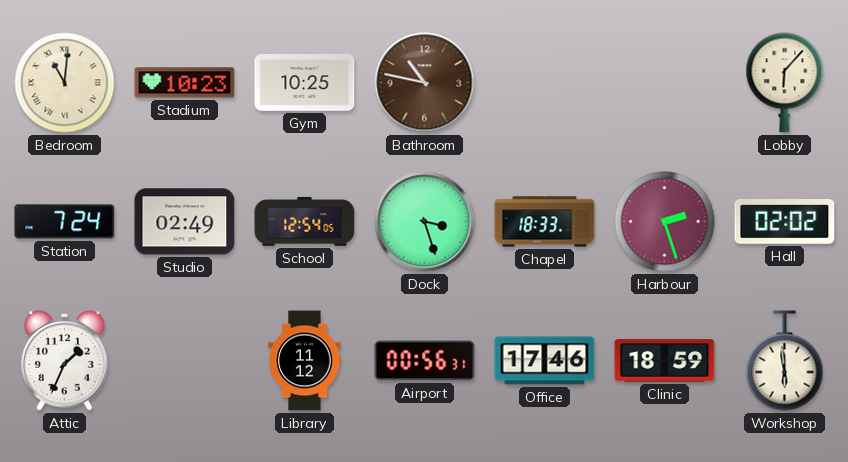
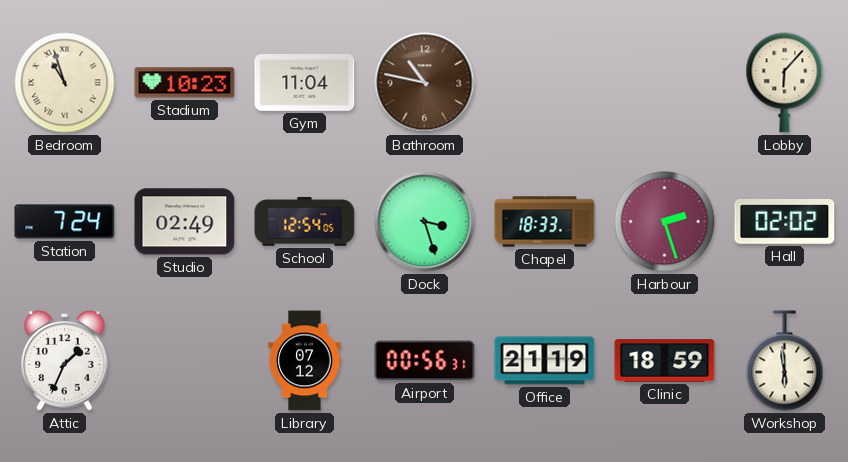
Bedroom: 11:01 -> 10:57 (65, 83)
Gym: 10:25 -> 11:04 (305, 83)
Library: 11:12 -> 07:12 (305, 361)
Office: 17:46 -> 21:19 (545, 361)
